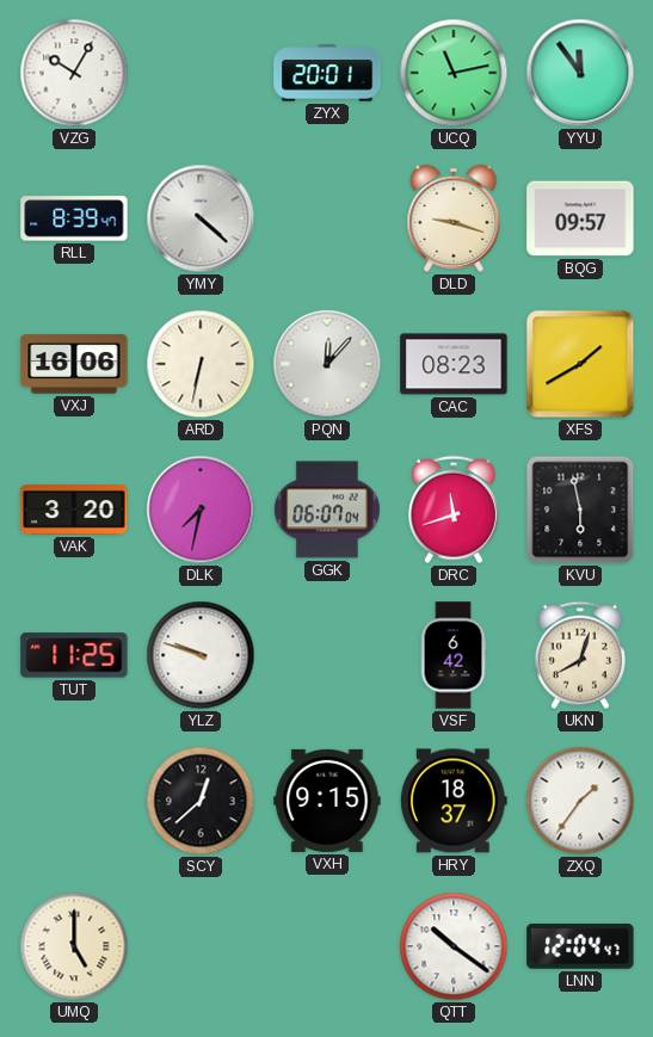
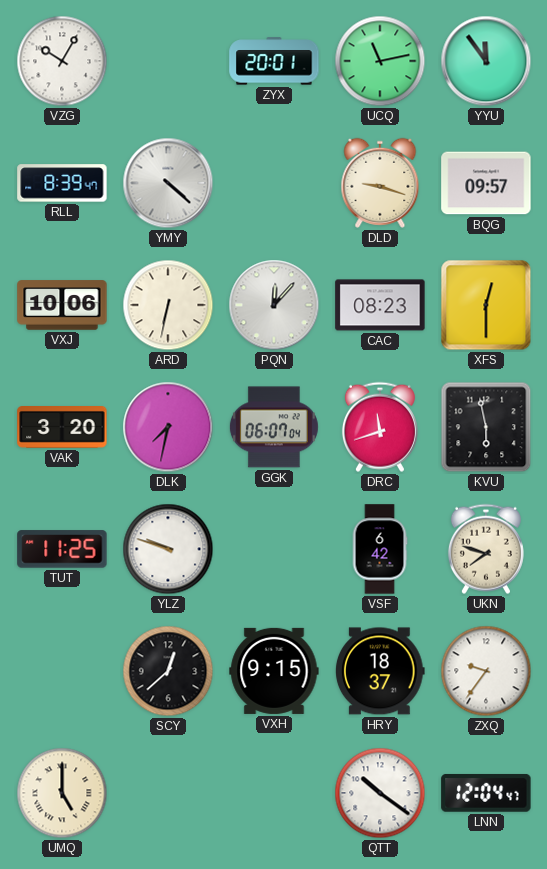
VXJ: 16:06 -> 10:06 (62, 305)
XFS: 1:40 -> 12:30 (486, 305)
UKN: 8:03 -> 7:48 (486, 549)
ZXQ: 1:36 -> 9:36 (486, 671)
